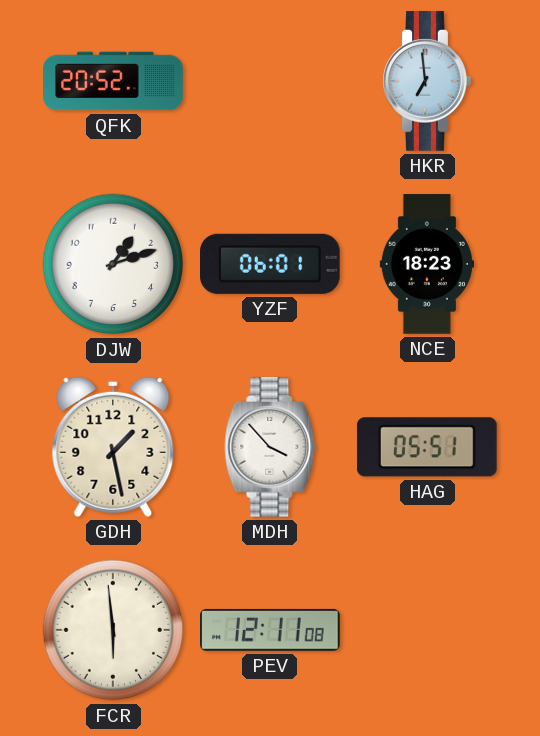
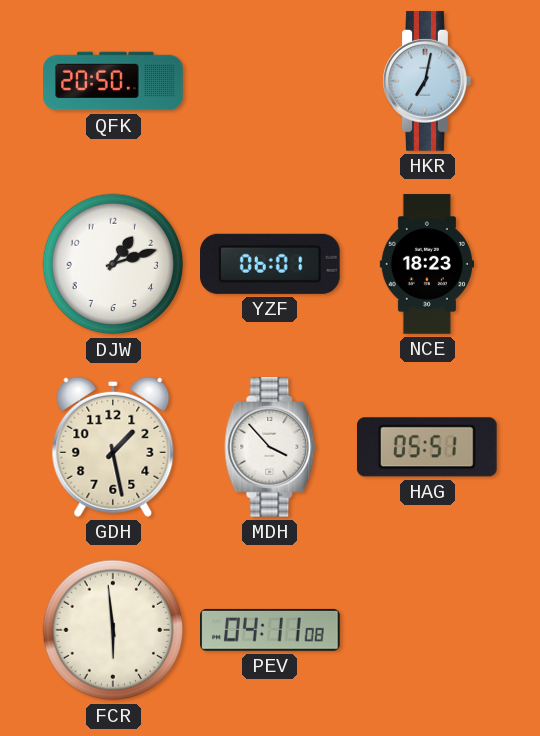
QFK: 20:52 -> 20:50 (113, 81)
HKR: 6:59 -> 7:02 (427, 81)
PEV: 12:11 -> 04:11 (271, 630)
